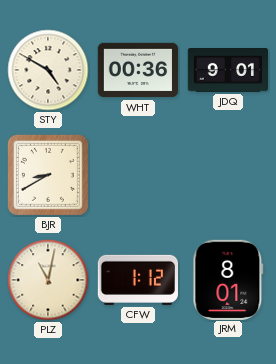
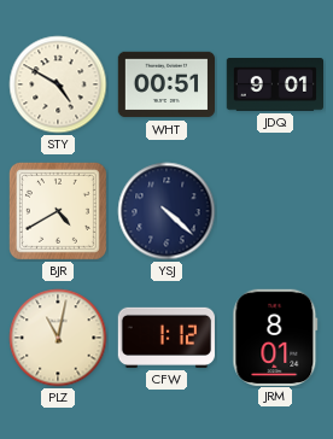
WHT: 00:36 -> 00:51 (166, 84)
BJR: 8:40 -> 4:40 (58, 211)
YSJ: none -> 4:22 (166, 211)
